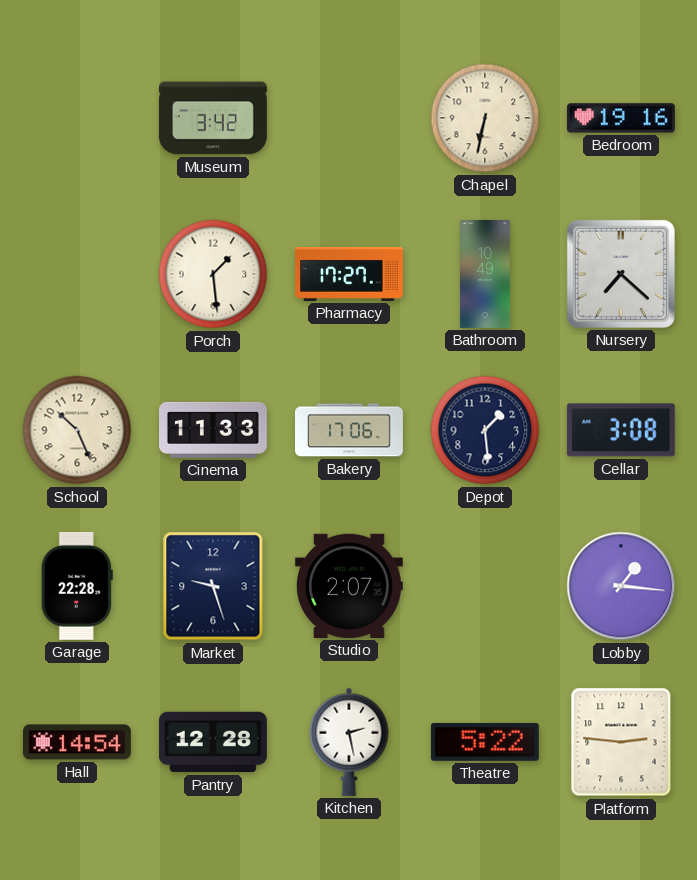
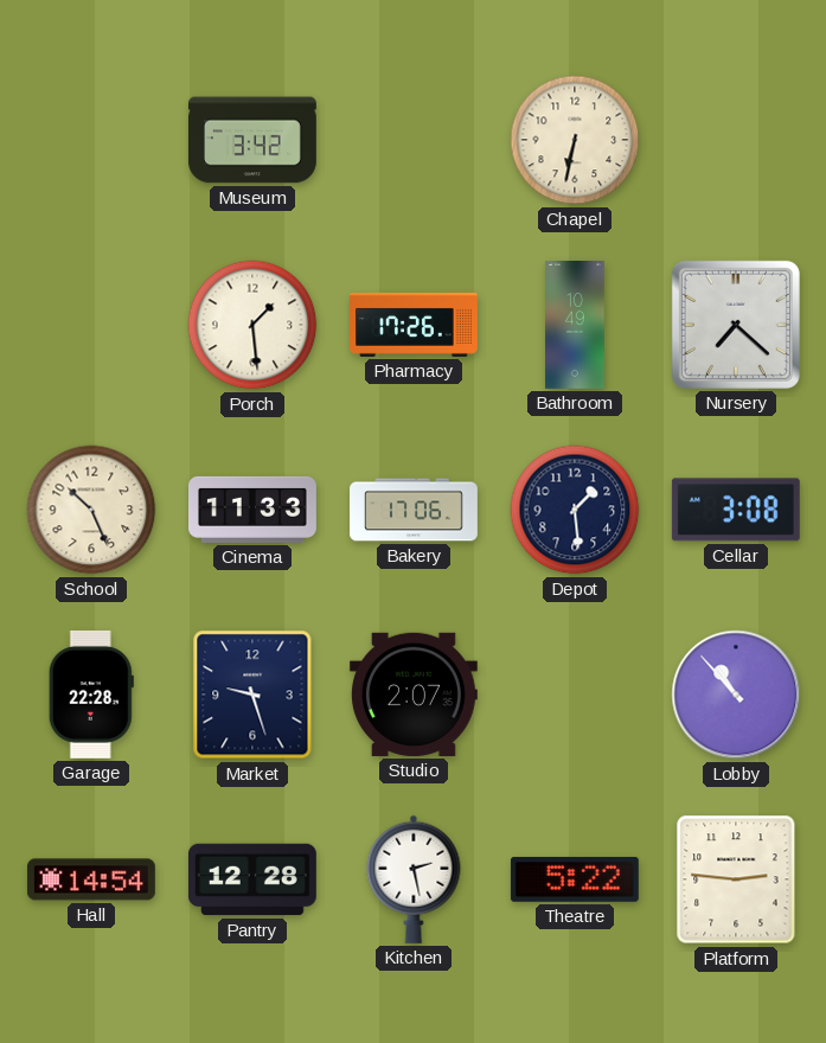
Bedroom: 19:16 -> none (621, 118)
Pharmacy: 17:27 -> 17:26 (415, 325)
Lobby: 1:16 -> 10:53 (736, 695)
